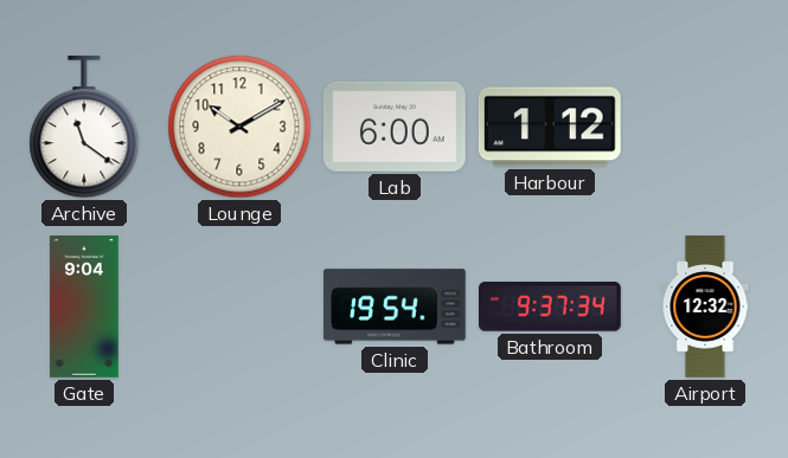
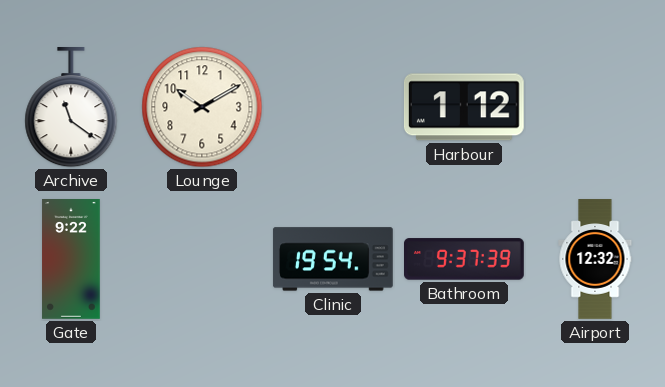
Lab: 6:00 -> none (395, 127)
Gate: 9:04 -> 9:22 (71, 259)
Bathroom: 9:37:34 -> 9:37:39 (465, 259)
